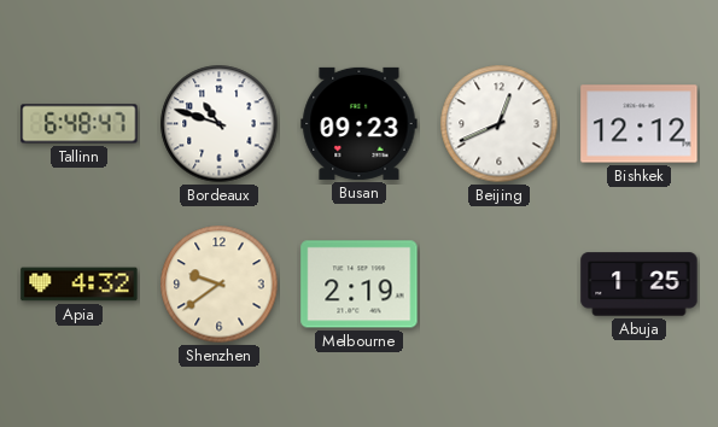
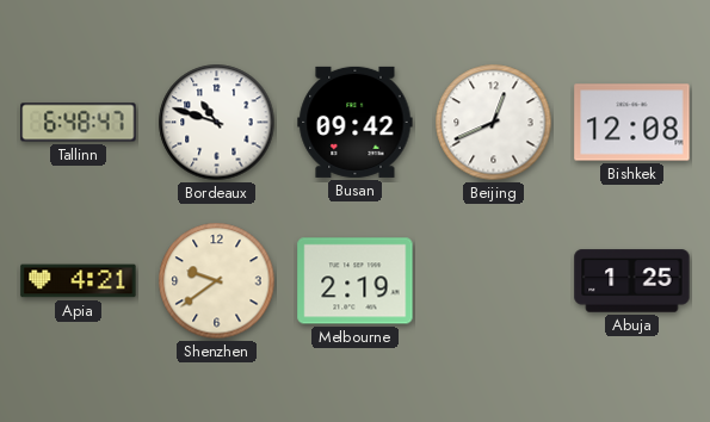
Busan: 09:23 -> 09:42 (356, 122)
Bishkek: 12:12 -> 12:08 (632, 123)
Apia: 4:32 -> 4:21 (79, 281)
